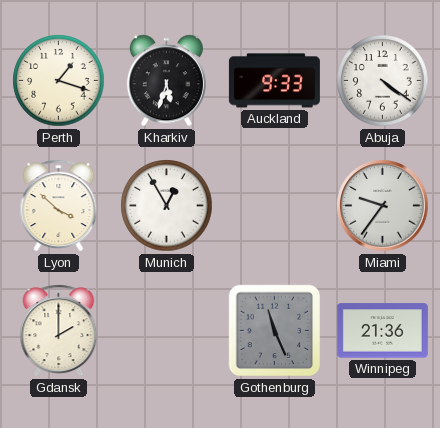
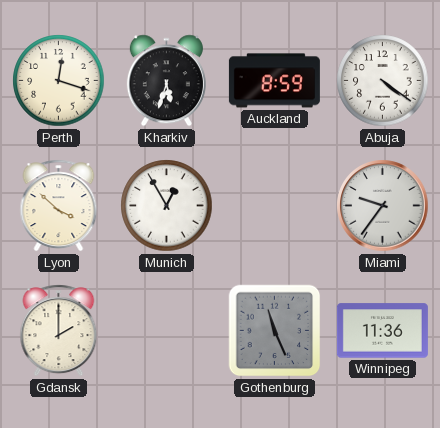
Perth: 1:18 -> 12:18 (59, 81)
Auckland: 9:33 -> 8:59 (274, 81)
Winnipeg: 21:36 -> 11:36 (382, 331)
